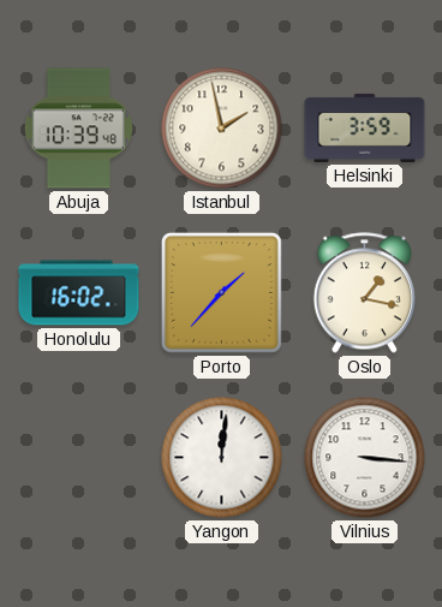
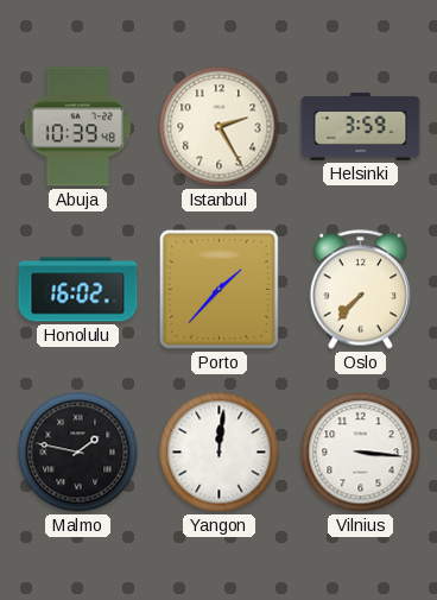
Istanbul: 1:58 -> 2:25 (220, 127)
Oslo: 1:17 -> 7:37 (360, 290)
Malmo: none -> 1:47 (78, 453)
